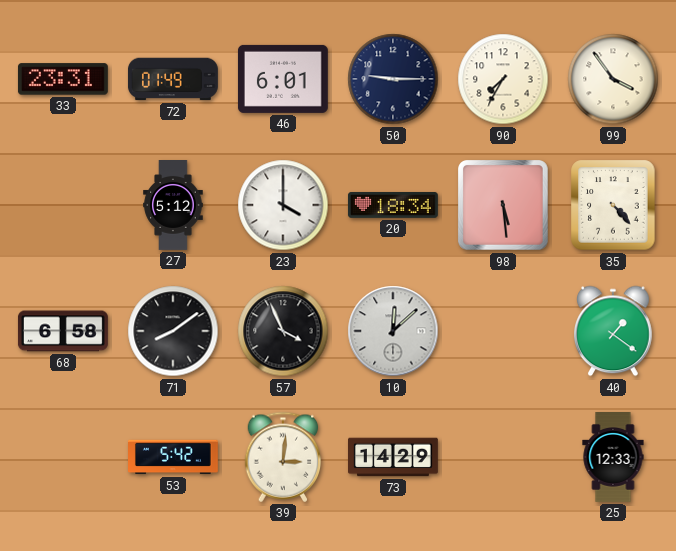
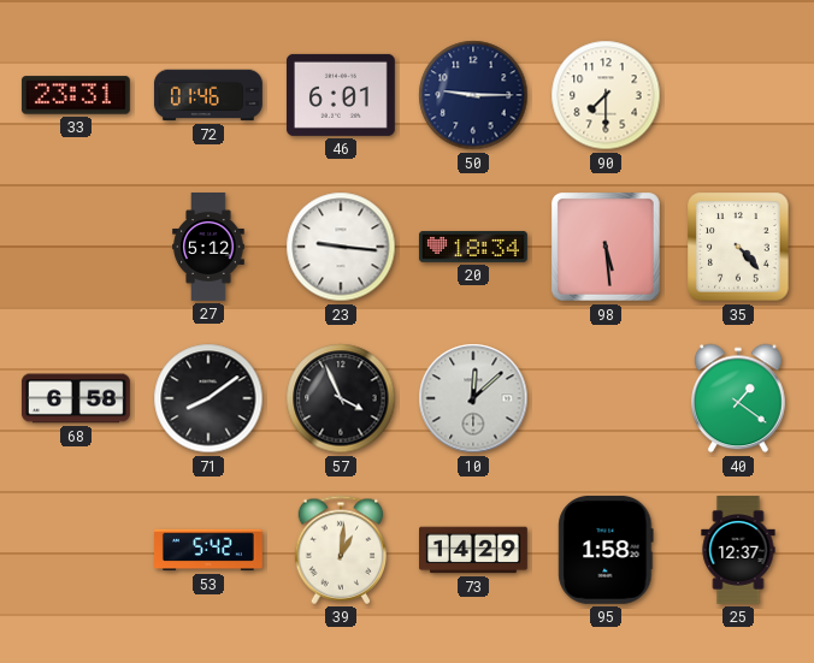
72: 01:49 -> 01:46 (208, 95)
90: 7:35 -> 7:30 (606, 95)
99: 3:54 -> none (613, 79)
23: 4:00 -> 9:16 (341, 247)
39: 3:01 -> 1:01 (341, 550)
95: none -> 1:58 (606, 550)
25: 12:33 -> 12:37 (738, 551)
